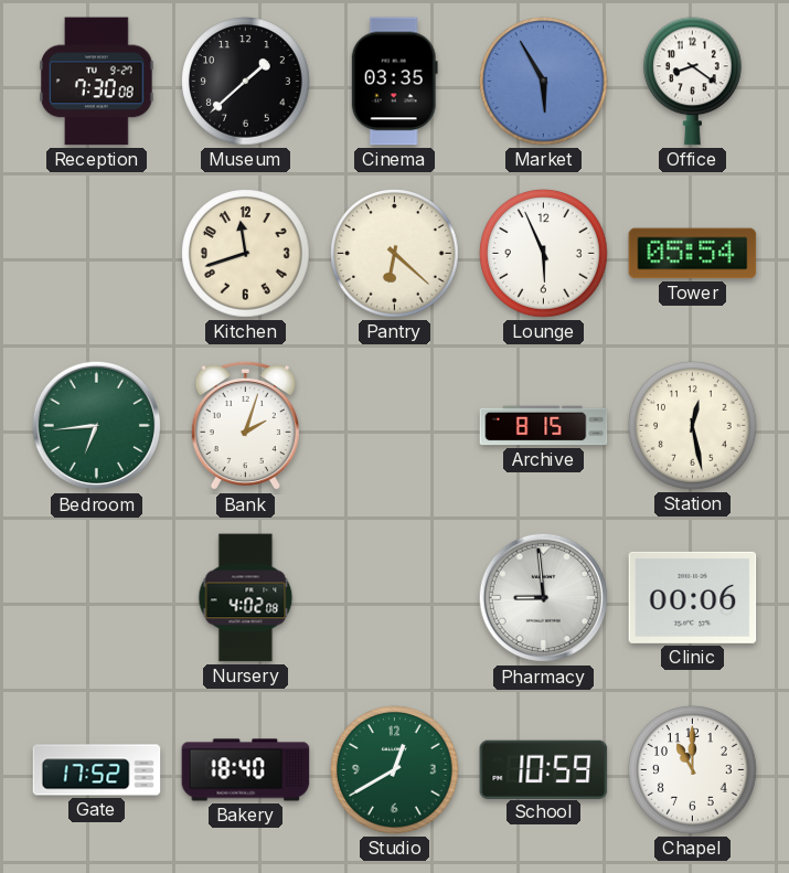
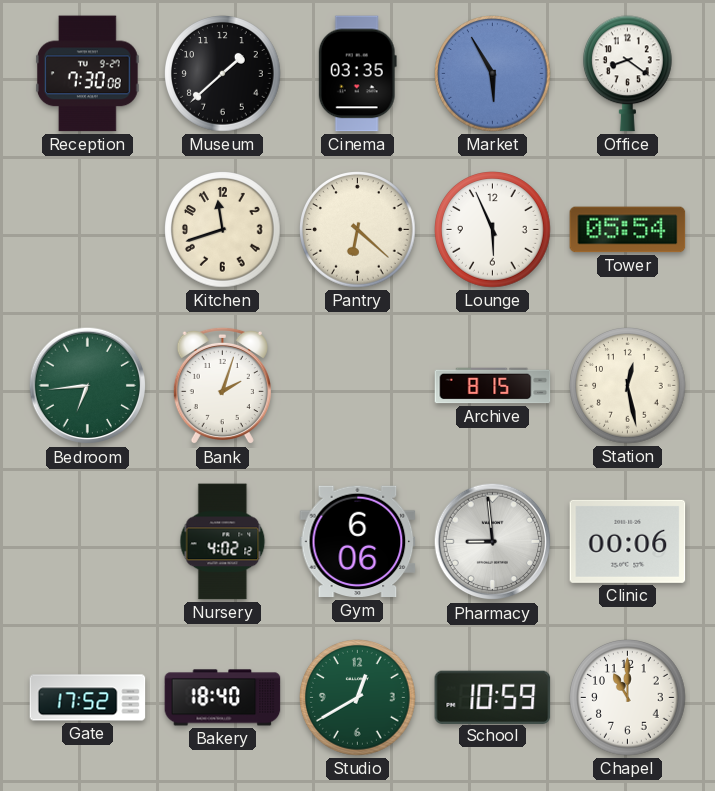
Nursery: 4:02:08 -> 4:02:12 (223, 542)
Gym: none -> 6:06 (358, 542)
